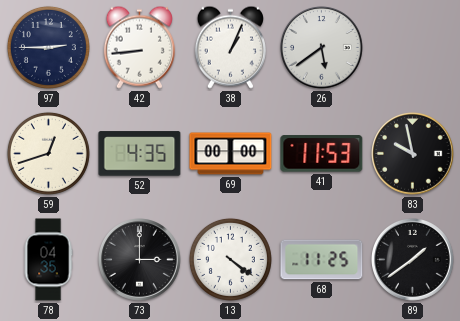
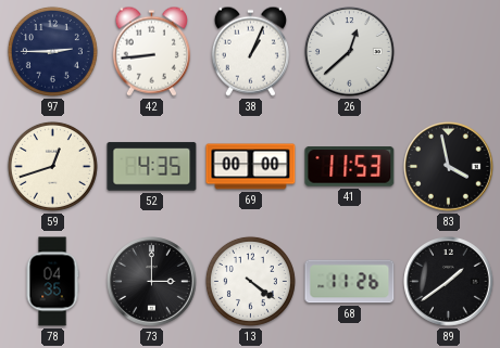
26: 5:39 -> 12:38 (350, 52)
83: 9:58 -> 3:58 (449, 167)
68: 11:25 -> 11:26 (350, 282)
